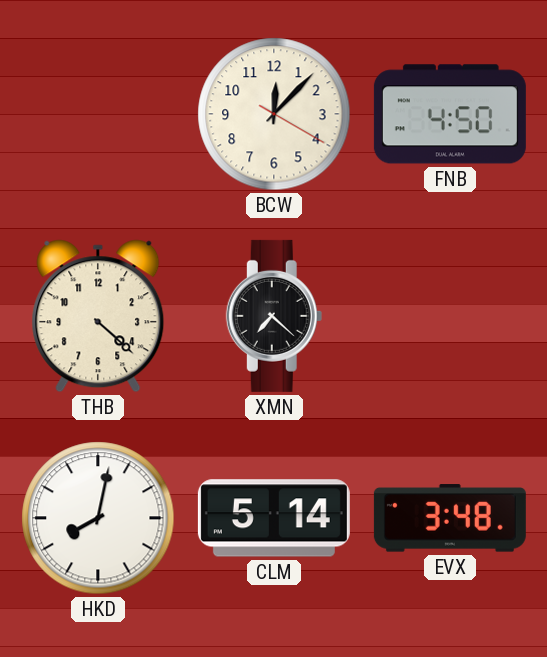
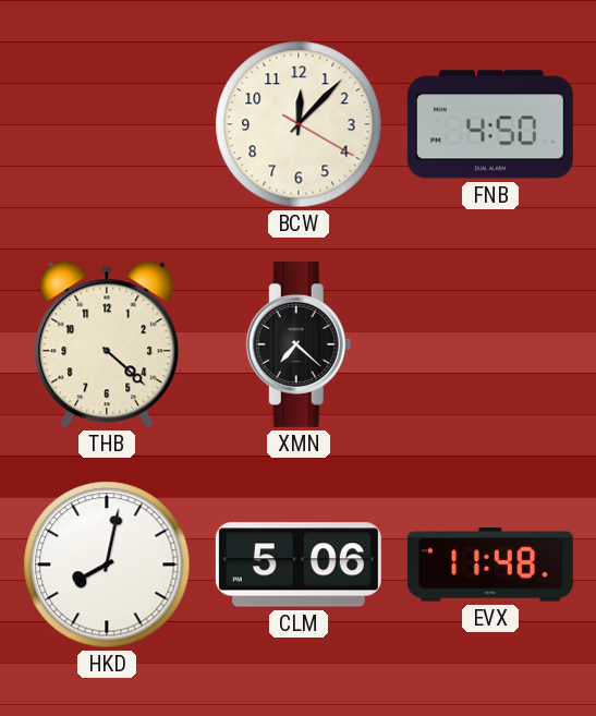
CLM: 5:14 -> 5:06 (299, 565)
EVX: 3:48 -> 11:48 (490, 565)
